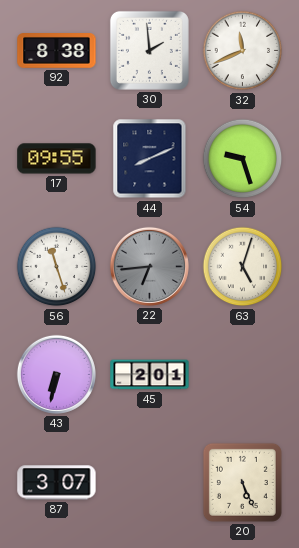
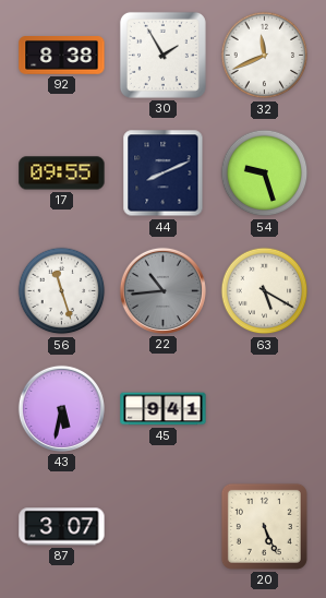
30: 1:59 -> 1:55 (162, 55)
22: 6:44 -> 10:44 (162, 290)
63: 5:03 -> 5:20 (265, 291)
43: 6:32 -> 5:32 (61, 408)
45: 2:01 -> 9:41 (164, 409)
